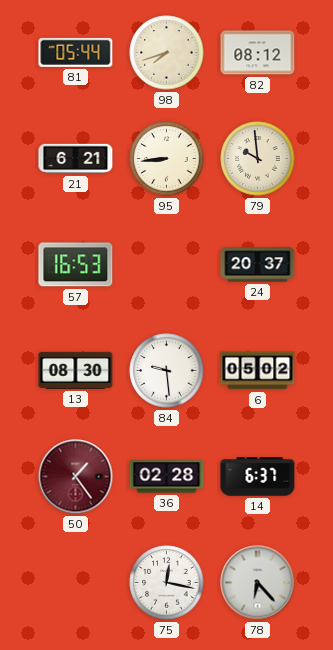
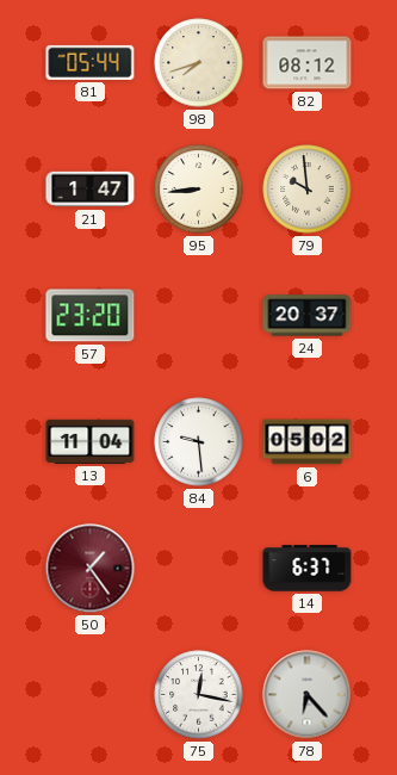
21: 6:21 -> 1:47 (91, 190)
57: 16:53 -> 23:20 (91, 316)
13: 08:30 -> 11:04 (91, 441)
36: 02:28 -> none (167, 477)
